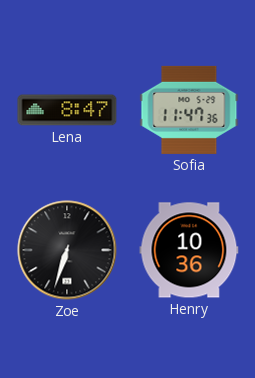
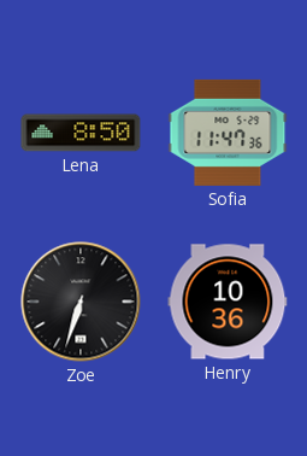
Lena: 8:47 -> 8:50 (81, 133)
